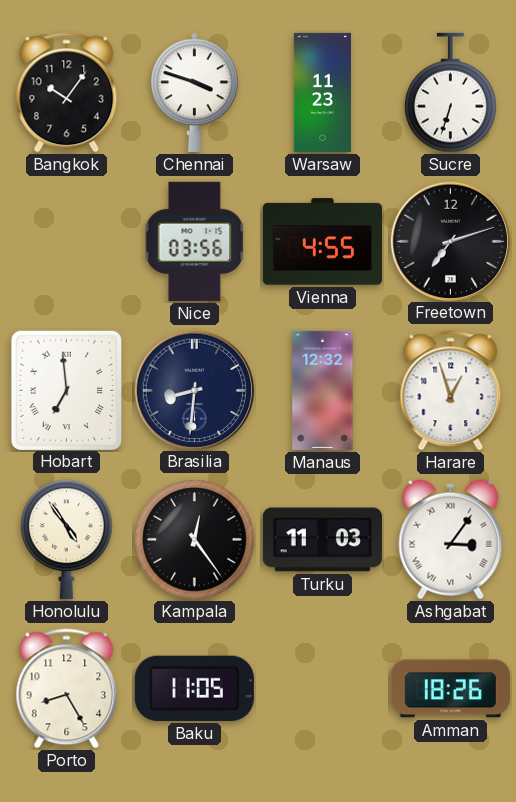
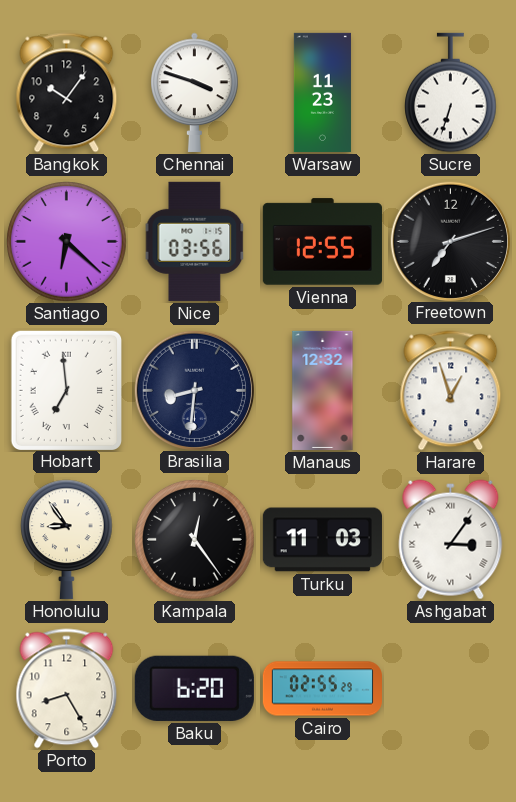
Santiago: none -> 6:22 (67, 242)
Vienna: 4:55 -> 12:55 (322, 242)
Honolulu: 4:54 -> 8:54 (67, 539)
Baku: 11:05 -> 6:20 (194, 688)
Cairo: none -> 02:55 (322, 689)
Amman: 18:26 -> none (450, 689)
